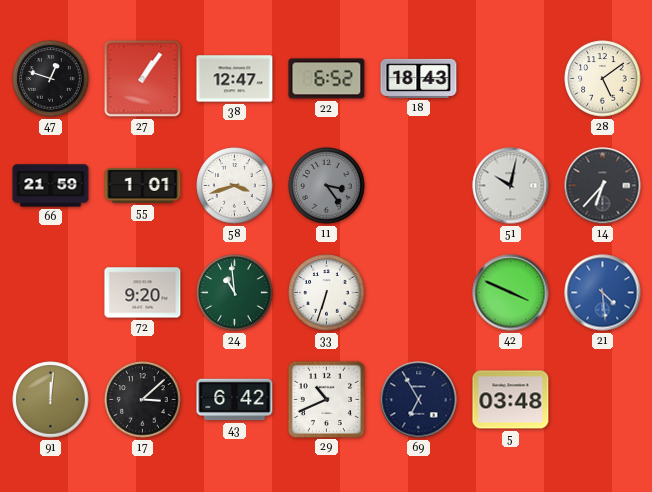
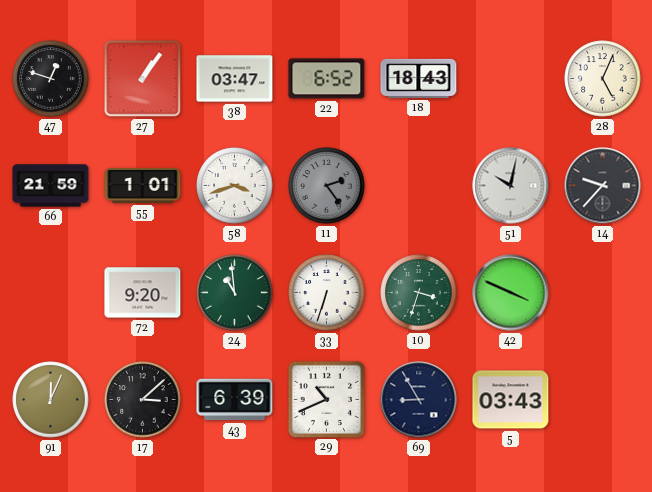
38: 12:47 -> 03:47 (235, 79)
28: 5:09 -> 5:04 (603, 79)
11: 3:24 -> 2:24 (327, 186)
14: 6:37 -> 9:37 (603, 186)
10: none -> 3:33 (419, 293)
21: 4:29 -> none (603, 293)
91: 12:01 -> 12:04 (51, 400)
43: 6:42 -> 6:39 (235, 400)
69: 6:55 -> 8:55 (419, 400)
5: 03:48 -> 03:43 (511, 400)
